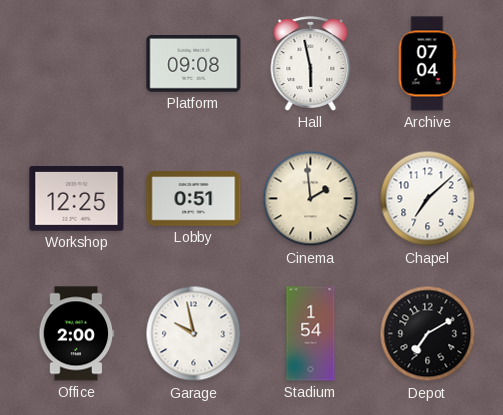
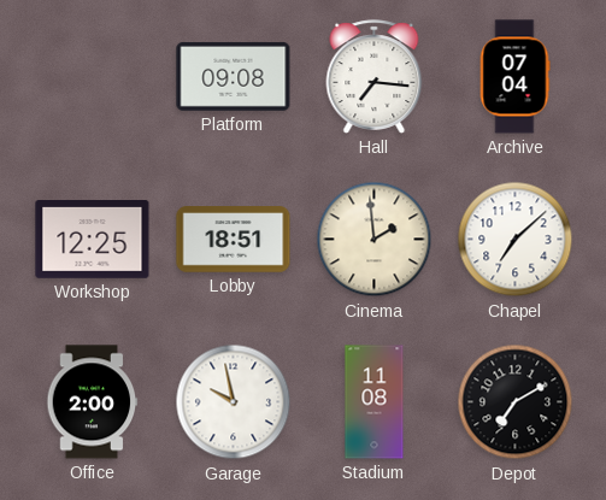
Hall: 5:58 -> 7:16 (375, 77)
Lobby: 0:51 -> 18:51 (234, 240)
Stadium: 1:54 -> 11:08 (375, 402)
